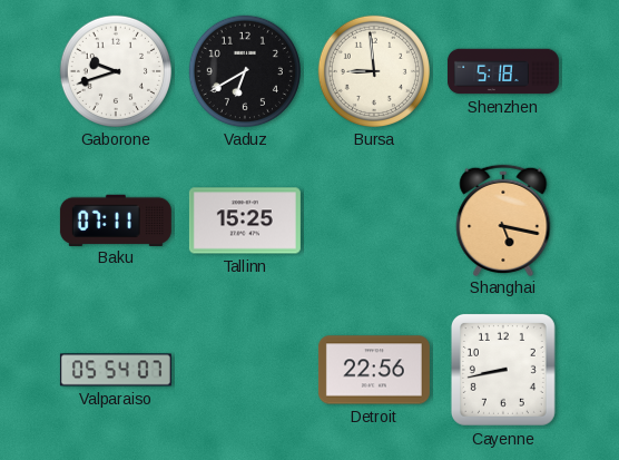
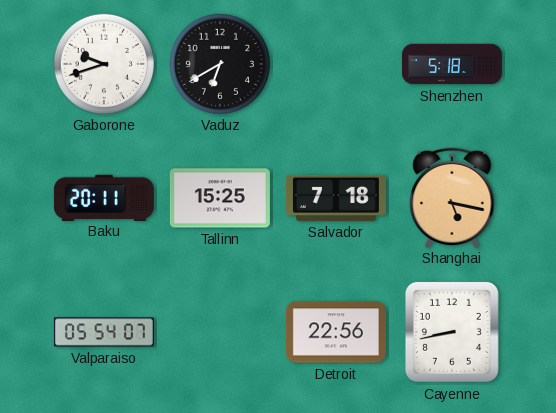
Bursa: 8:59 -> none (374, 71)
Baku: 07:11 -> 20:11 (104, 197)
Salvador: none -> 7:18 (336, 198)
